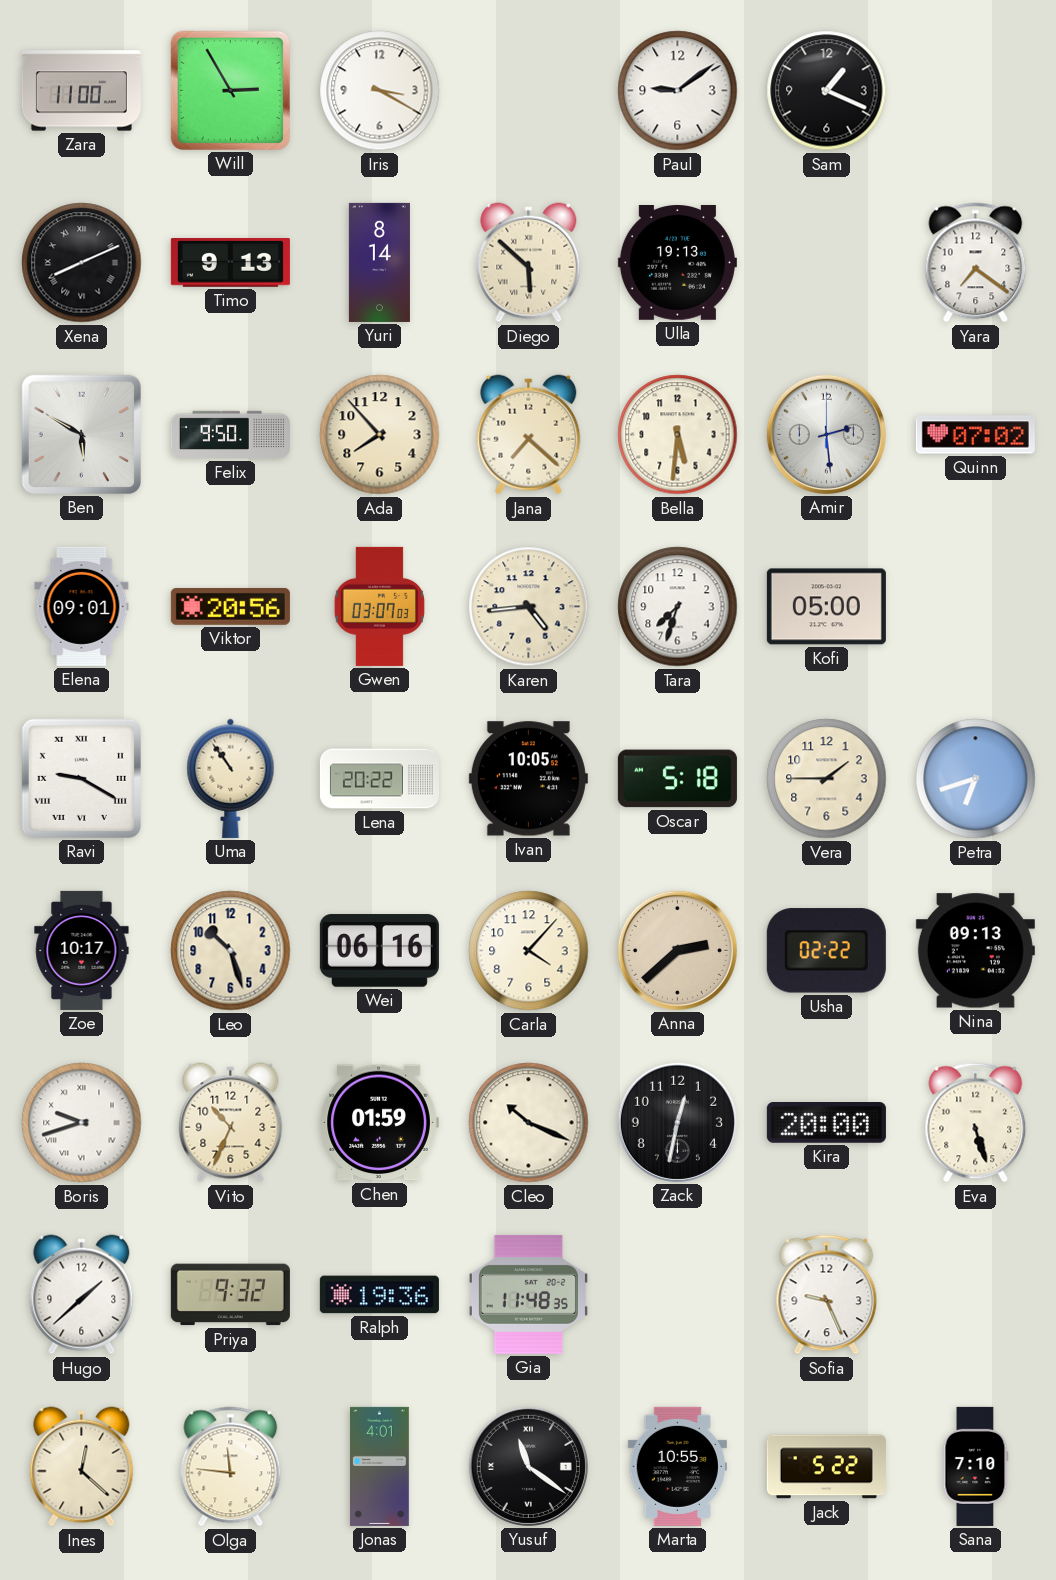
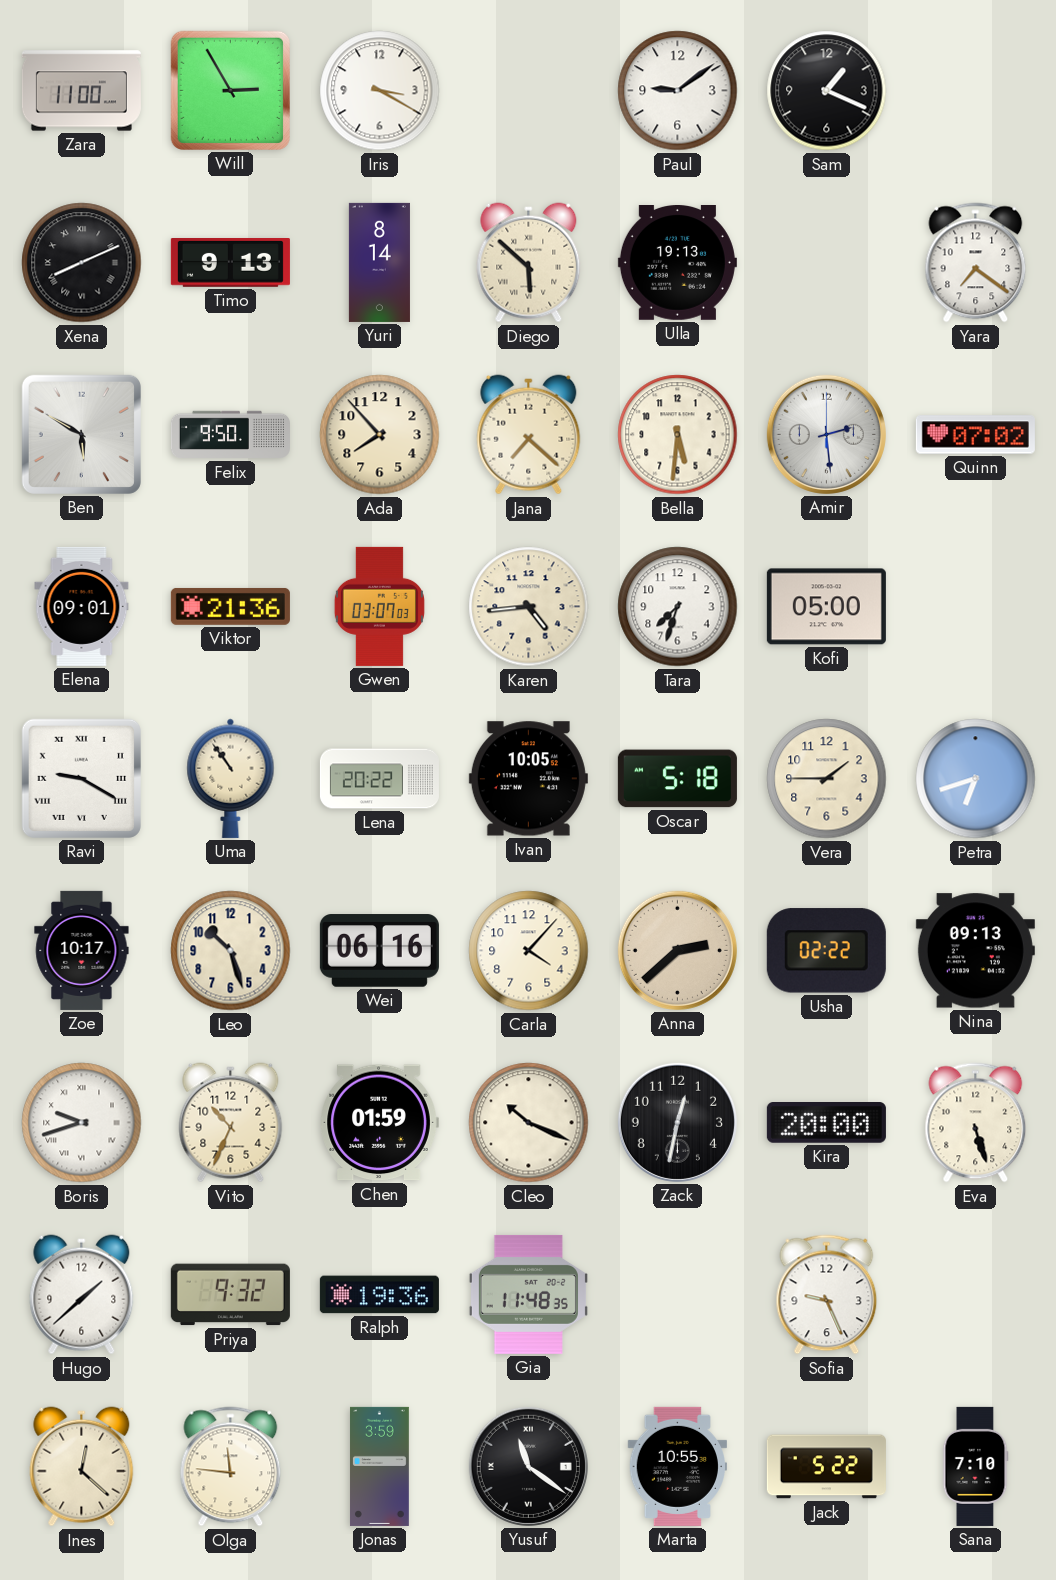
Viktor: 20:56 -> 21:36 (230, 606)
Jonas: 4:01 -> 3:59 (380, 1466)
